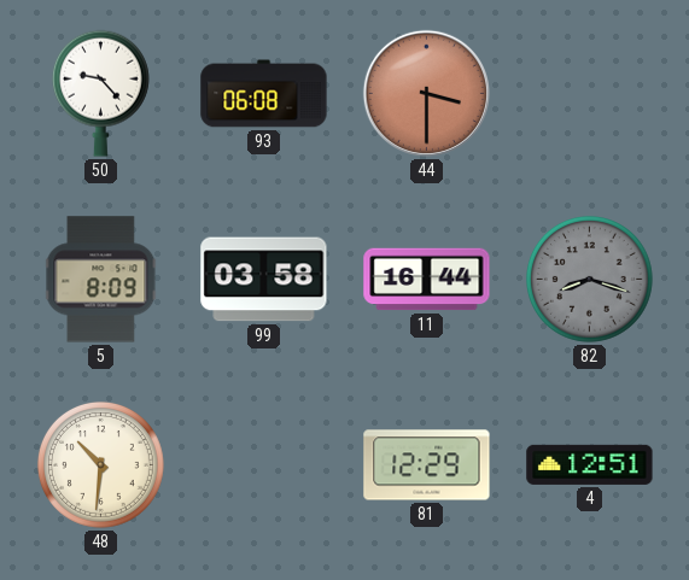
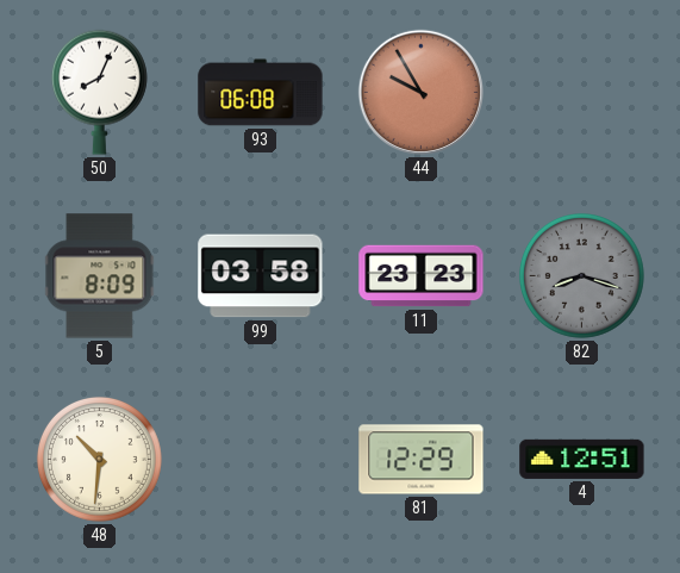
50: 9:23 -> 8:04 (99, 92)
44: 3:30 -> 9:55 (420, 92)
11: 16:44 -> 23:23 (422, 276)
